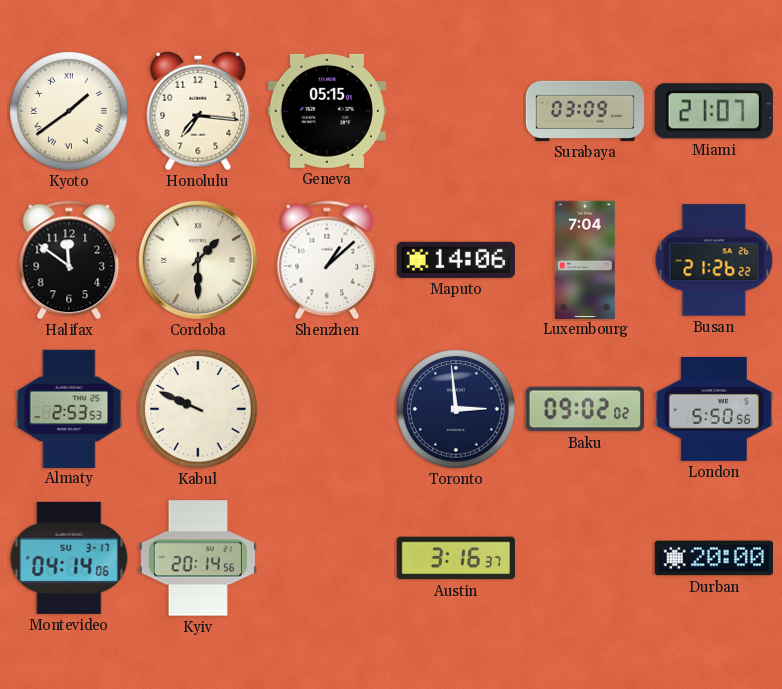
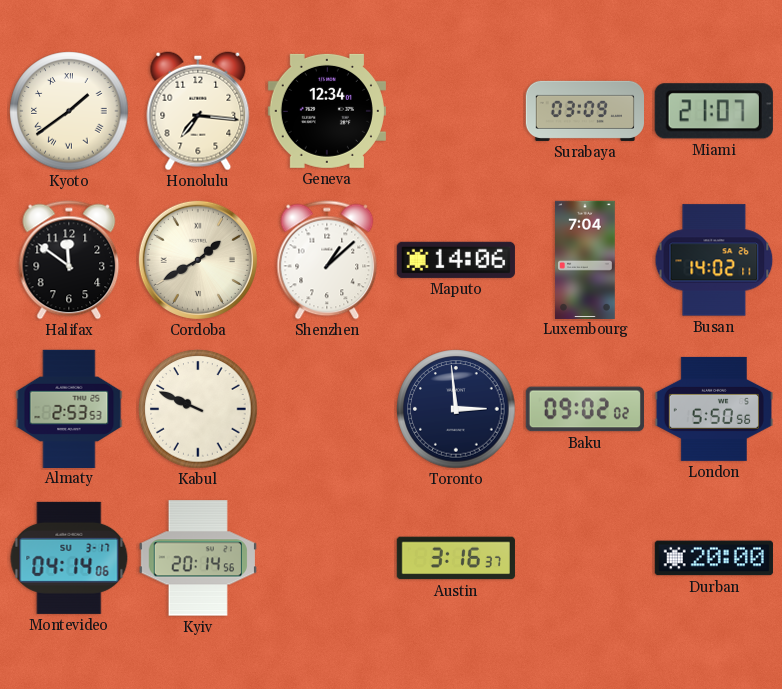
Geneva: 05:15 -> 12:34 (327, 111)
Cordoba: 1:30 -> 1:40 (198, 260)
Busan: 21:26 -> 14:02 (714, 260)
